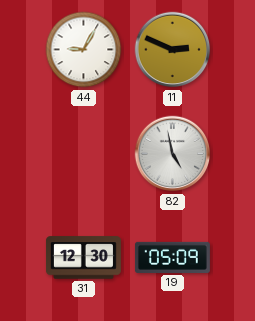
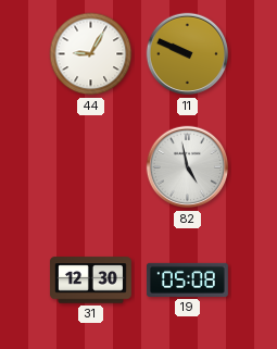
11: 2:49 -> 9:49 (188, 54)
19: 05:09 -> 05:08 (187, 279)
